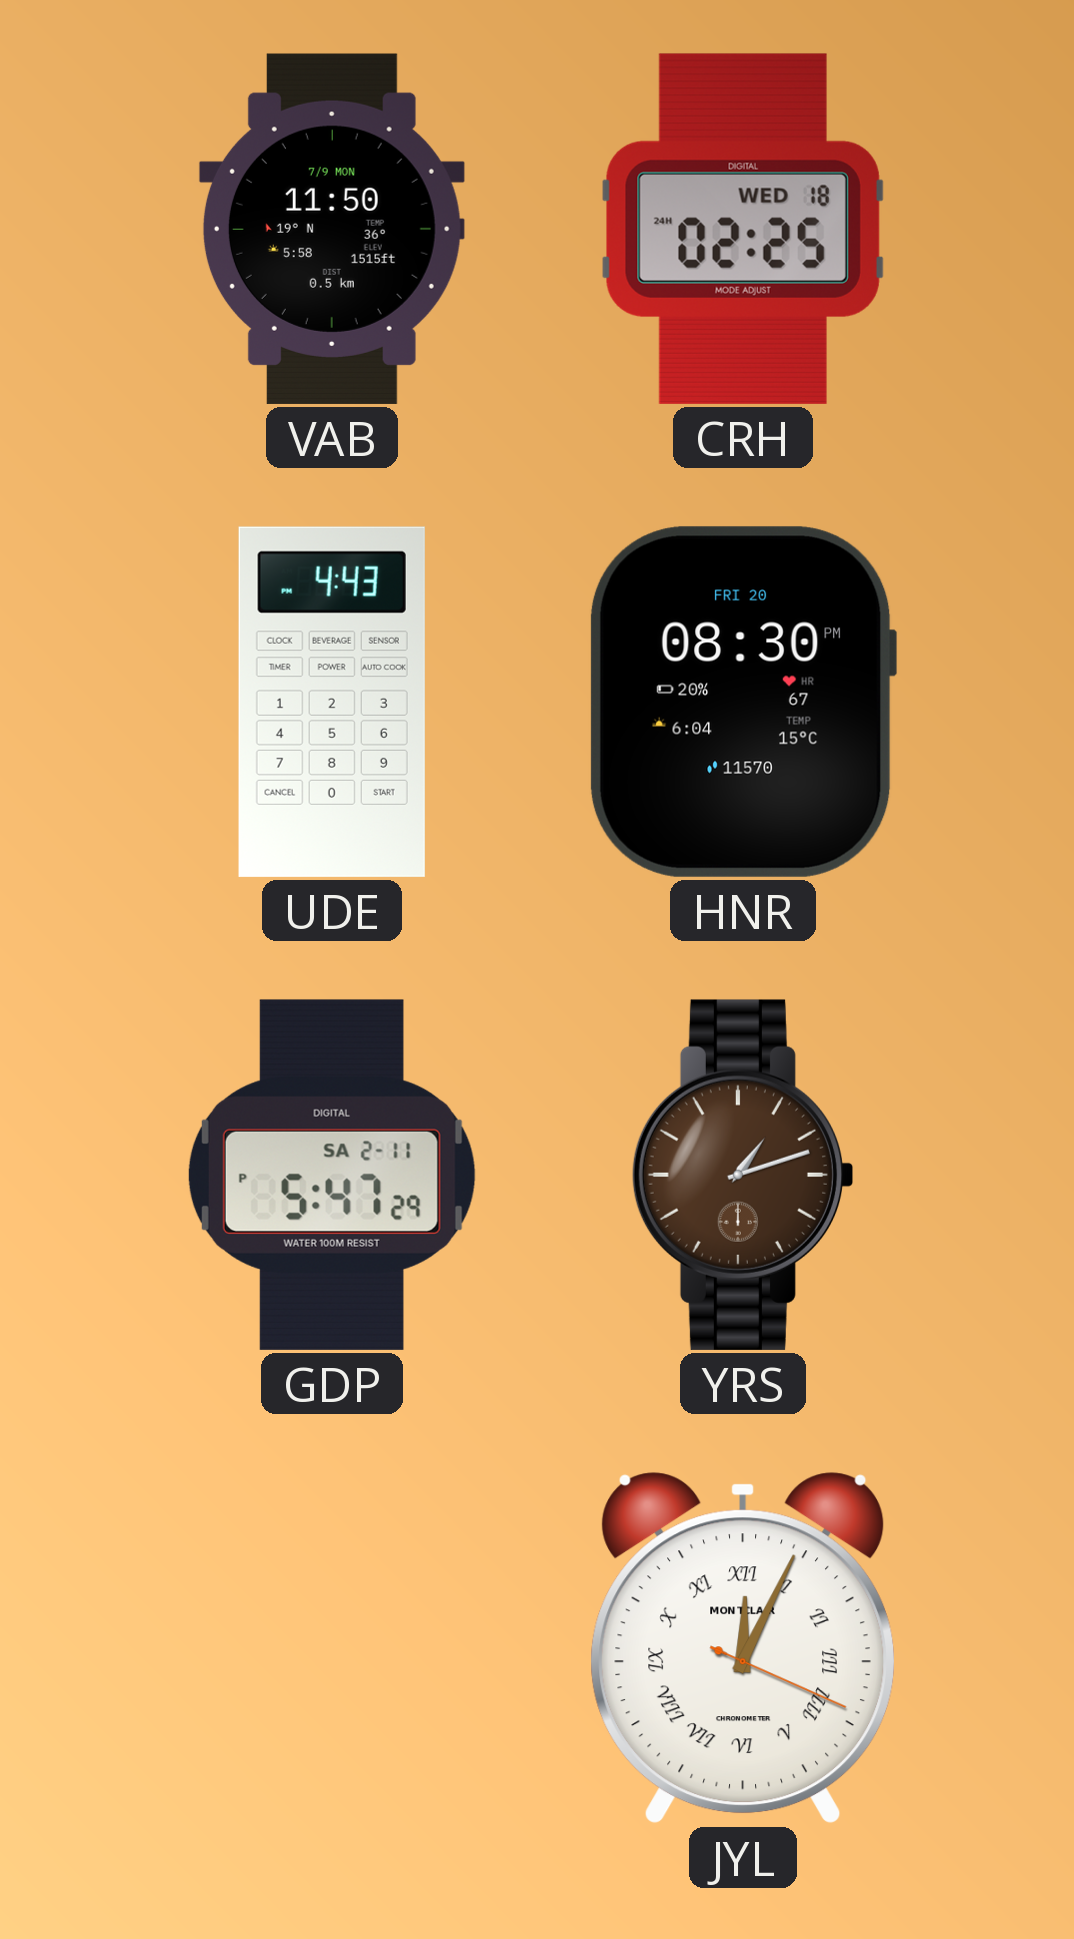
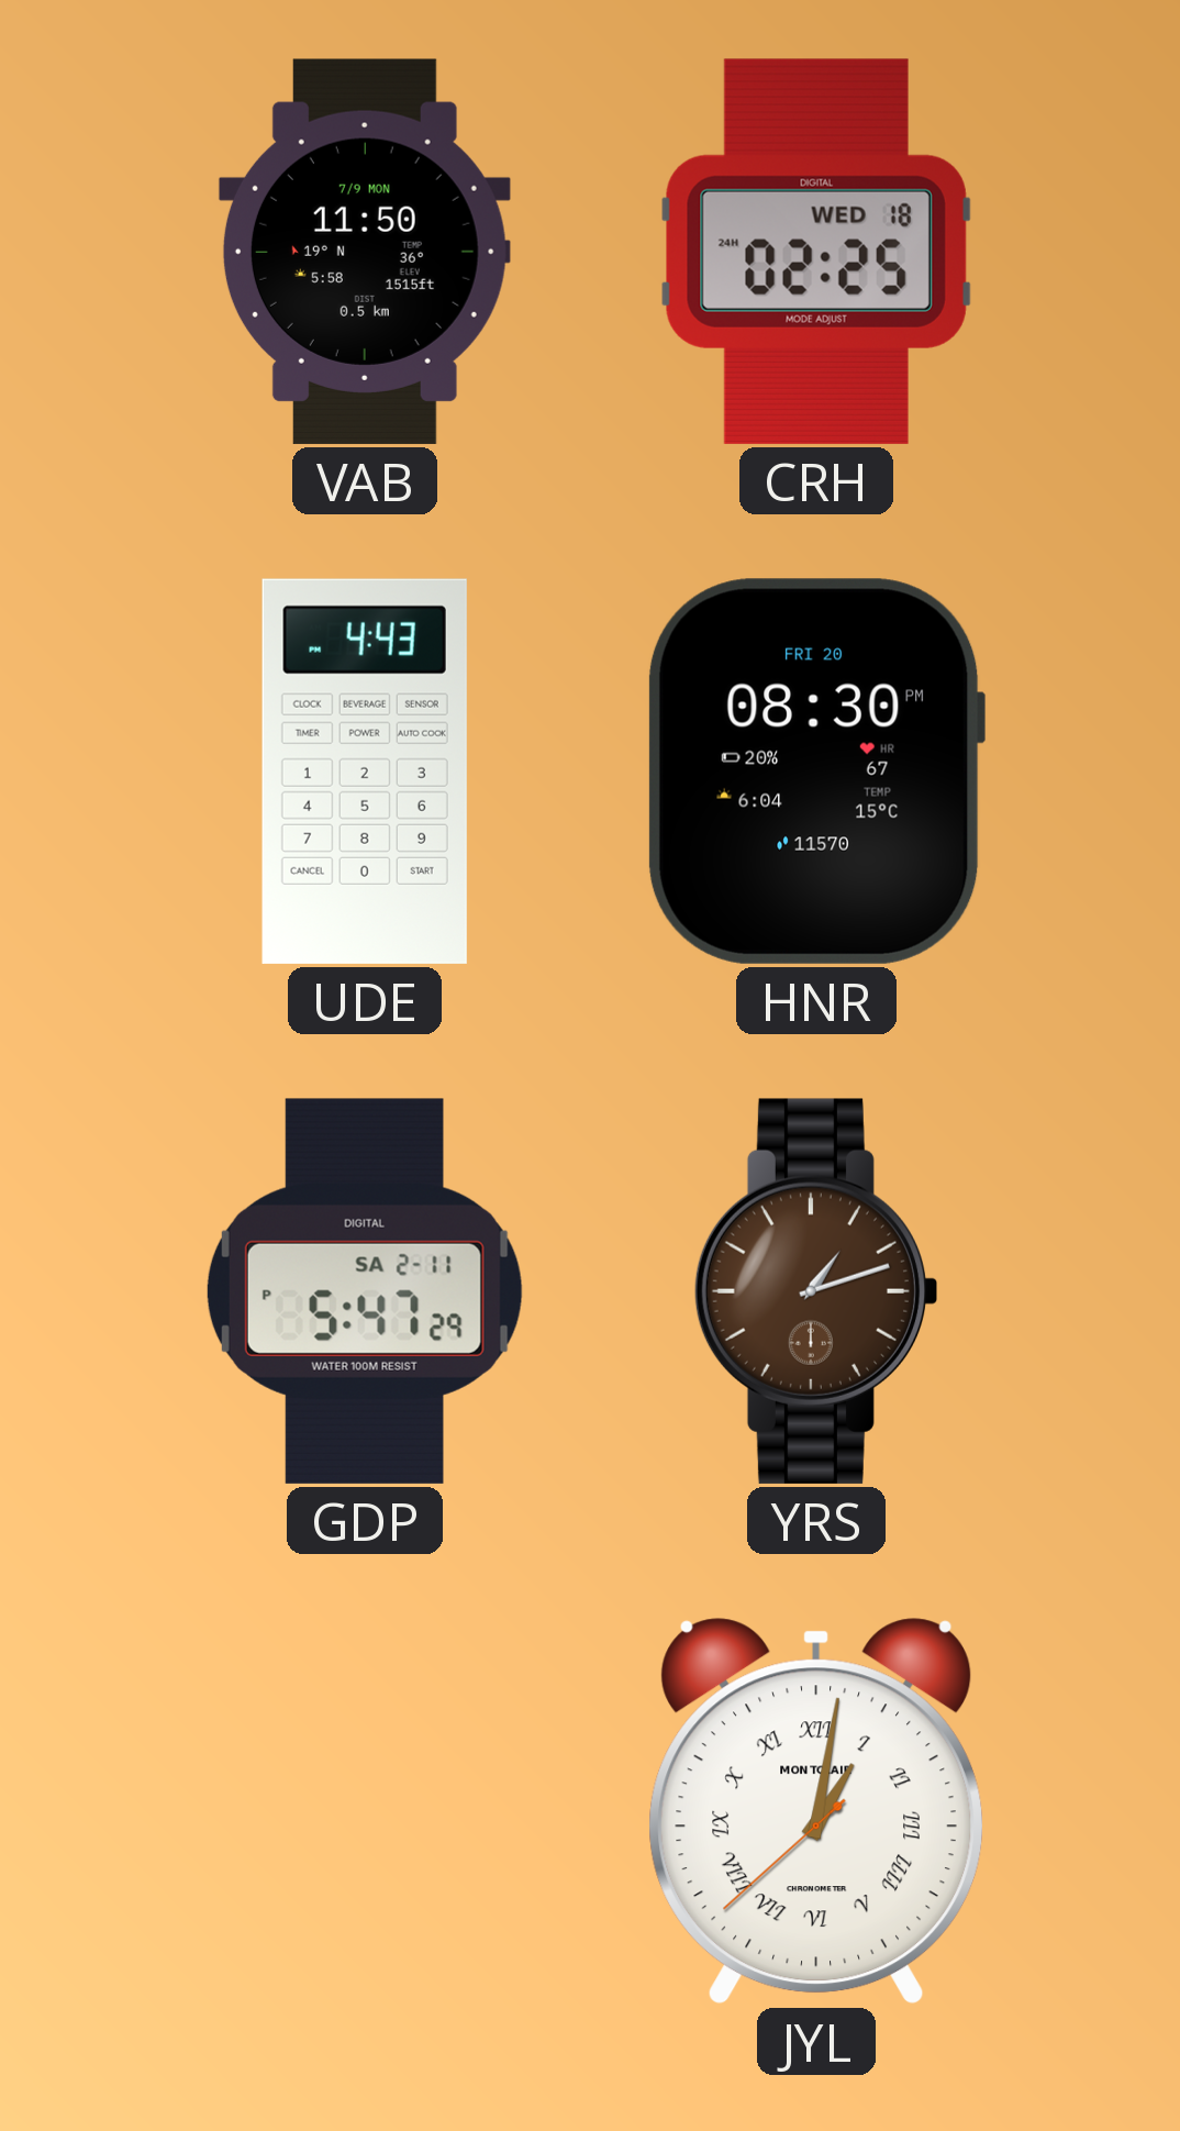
JYL: 12:04 -> 1:01 (816, 1811)
